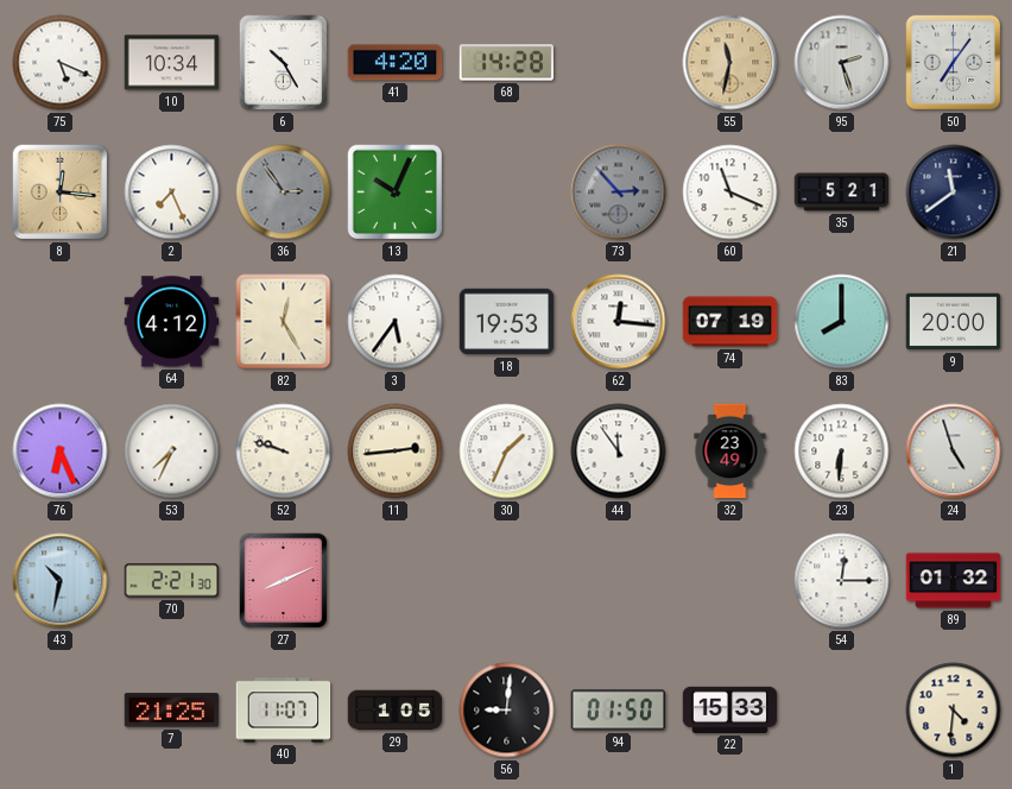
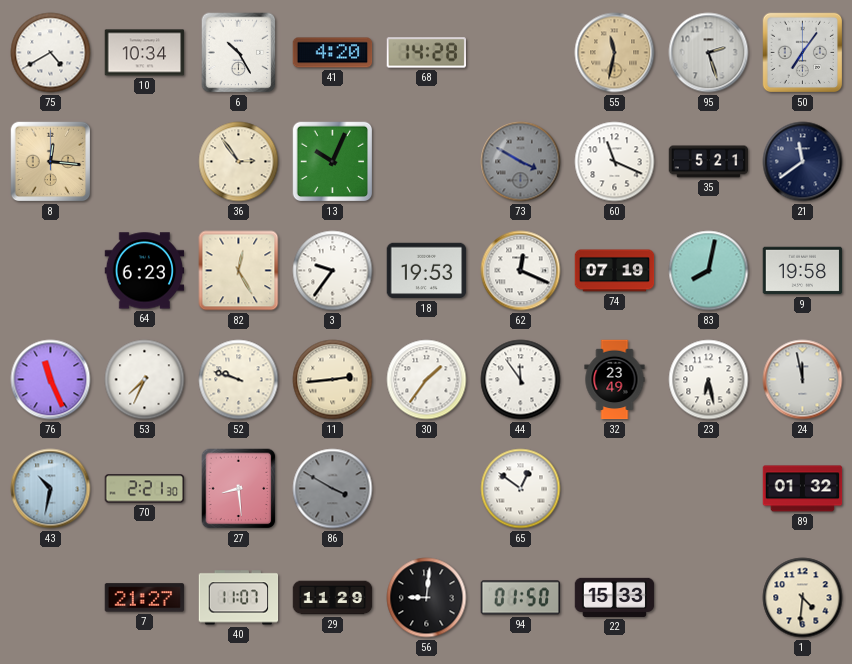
75: 5:19 -> 4:40 (51, 53)
2: 7:26 -> none (172, 192)
36 dial: grey -> cream (239, 162)
73: 2:53 -> 3:50 (521, 162)
64: 4:12 -> 6:23 (145, 271)
3: 5:36 -> 9:36 (333, 271)
62: 12:16 -> 12:19 (521, 271)
83: 8:00 -> 8:02 (709, 271)
9: 20:00 -> 19:58 (803, 271)
76: 6:26 -> 11:26 (51, 380)
30: 1:34 -> 1:36 (427, 380)
23: 6:31 -> 6:28 (709, 380)
24: 4:57 -> 11:58 (803, 380)
27: 8:11 -> 8:29 (239, 489)
86: none -> 3:50 (333, 489)
65: none -> 12:51 (521, 489)
54: 12:15 -> none (842, 581)
7: 21:25 -> 21:27 (145, 598)
29: 1:05 -> 11:29 (333, 598)
